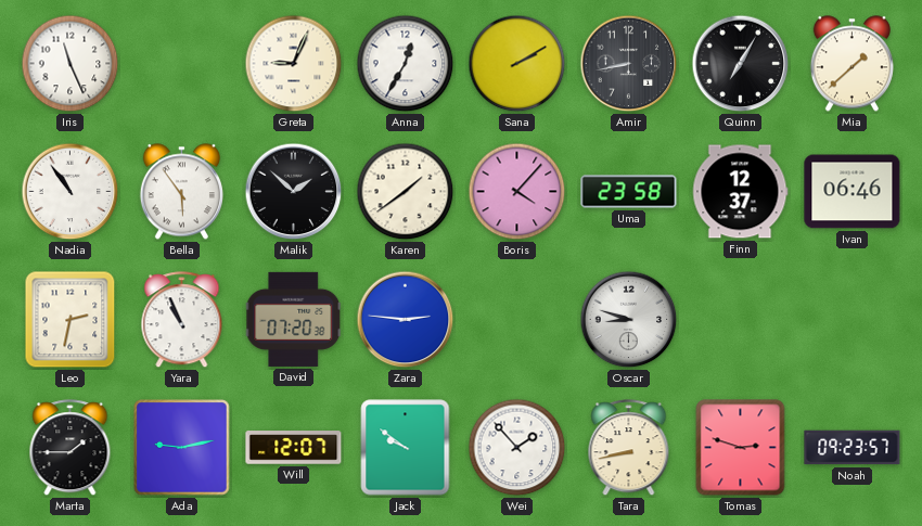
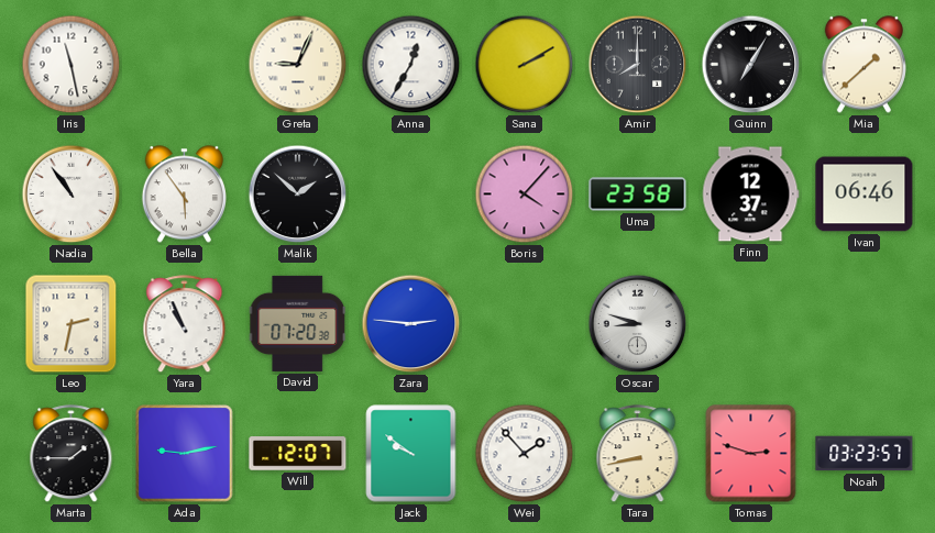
Iris: 11:26 -> 11:28 (71, 65)
Amir: 8:43 -> 8:00 (638, 65)
Karen: 1:39 -> none (406, 192)
Noah: 09:23 -> 03:23 (865, 454)
